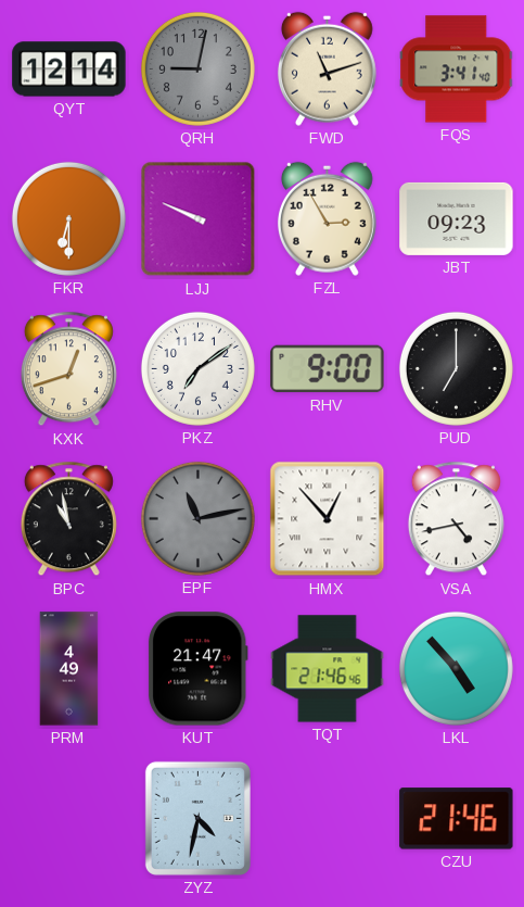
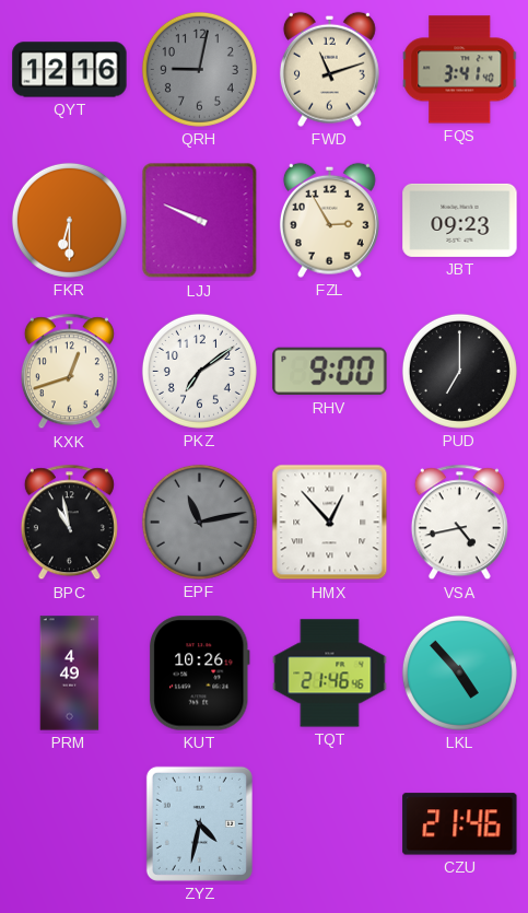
QYT: 12:14 -> 12:16 (70, 70)
KUT: 21:47 -> 10:26 (199, 674)
